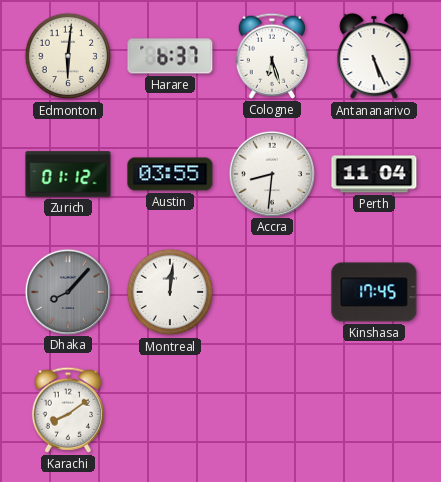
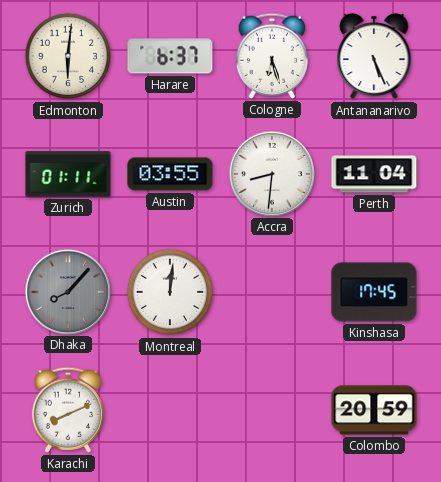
Zurich: 01:12 -> 01:11 (68, 174)
Karachi: 8:09 -> 8:11 (68, 410)
Colombo: none -> 20:59 (374, 410)
